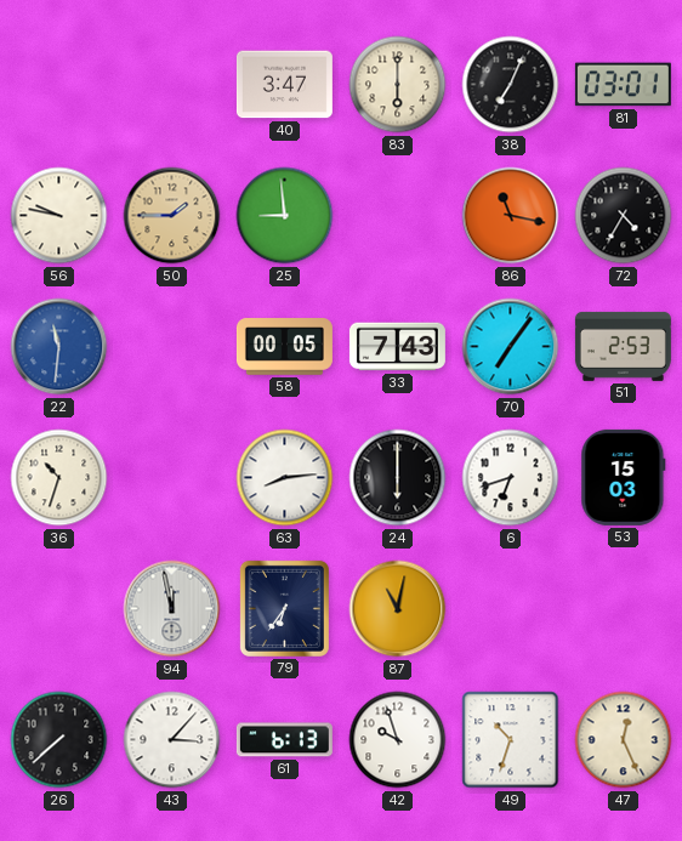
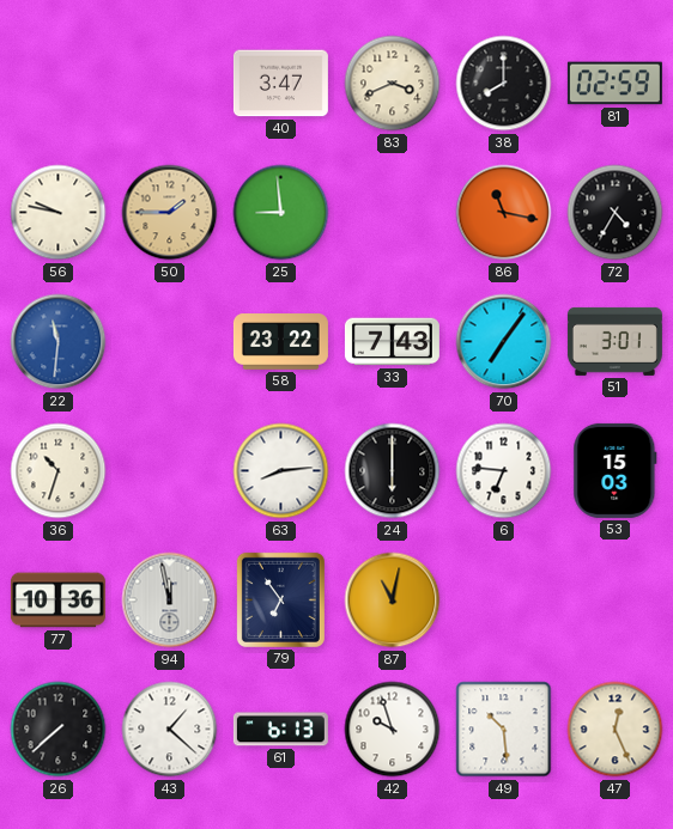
83: 6:00 -> 3:41 (393, 84)
38: 7:04 -> 8:00 (504, 84)
81: 03:01 -> 02:59 (614, 84)
58: 00:05 -> 23:22 (280, 342)
51: 2:53 -> 3:01 (614, 341)
6: 6:42 -> 6:46 (504, 471)
77: none -> 10:36 (57, 601)
79: 6:36 -> 6:54 (280, 599)
43: 3:07 -> 1:22 (170, 730)
49: 10:33 -> 10:29 (504, 730)
